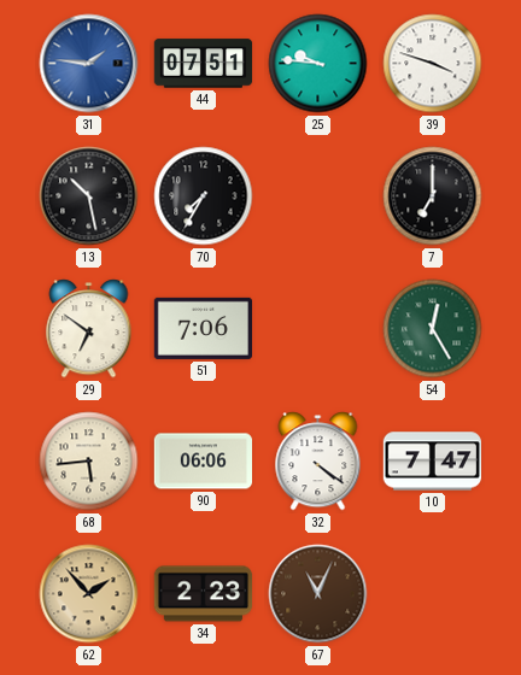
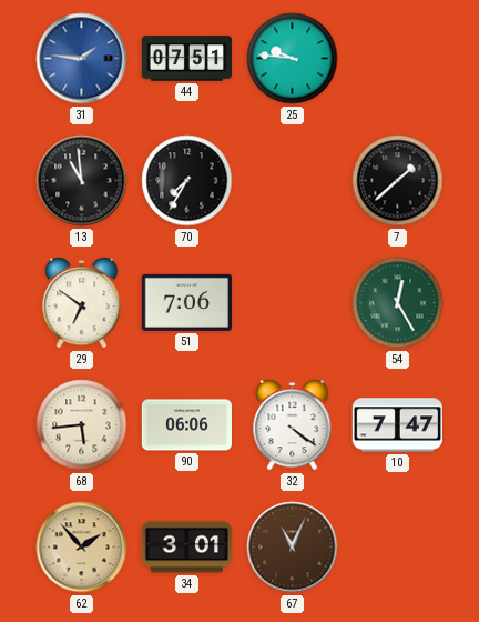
39: 3:48 -> none (433, 64)
13: 10:28 -> 10:59 (82, 181)
7: 7:00 -> 1:38 (398, 181)
34: 2:23 -> 3:01 (187, 548)
